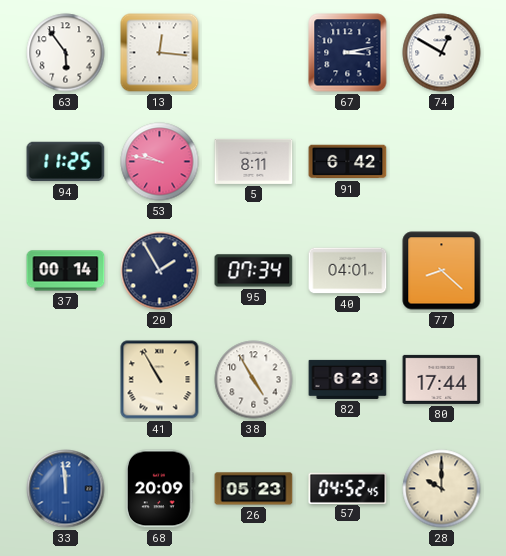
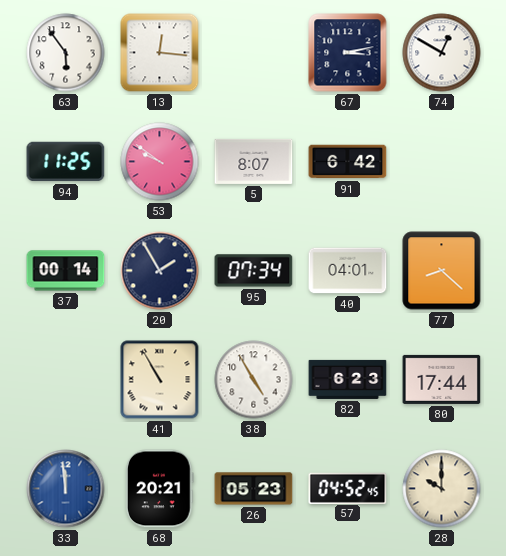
53: 9:47 -> 9:51 (160, 162)
5: 8:11 -> 8:07 (254, 161)
68: 20:09 -> 20:21 (160, 489)
